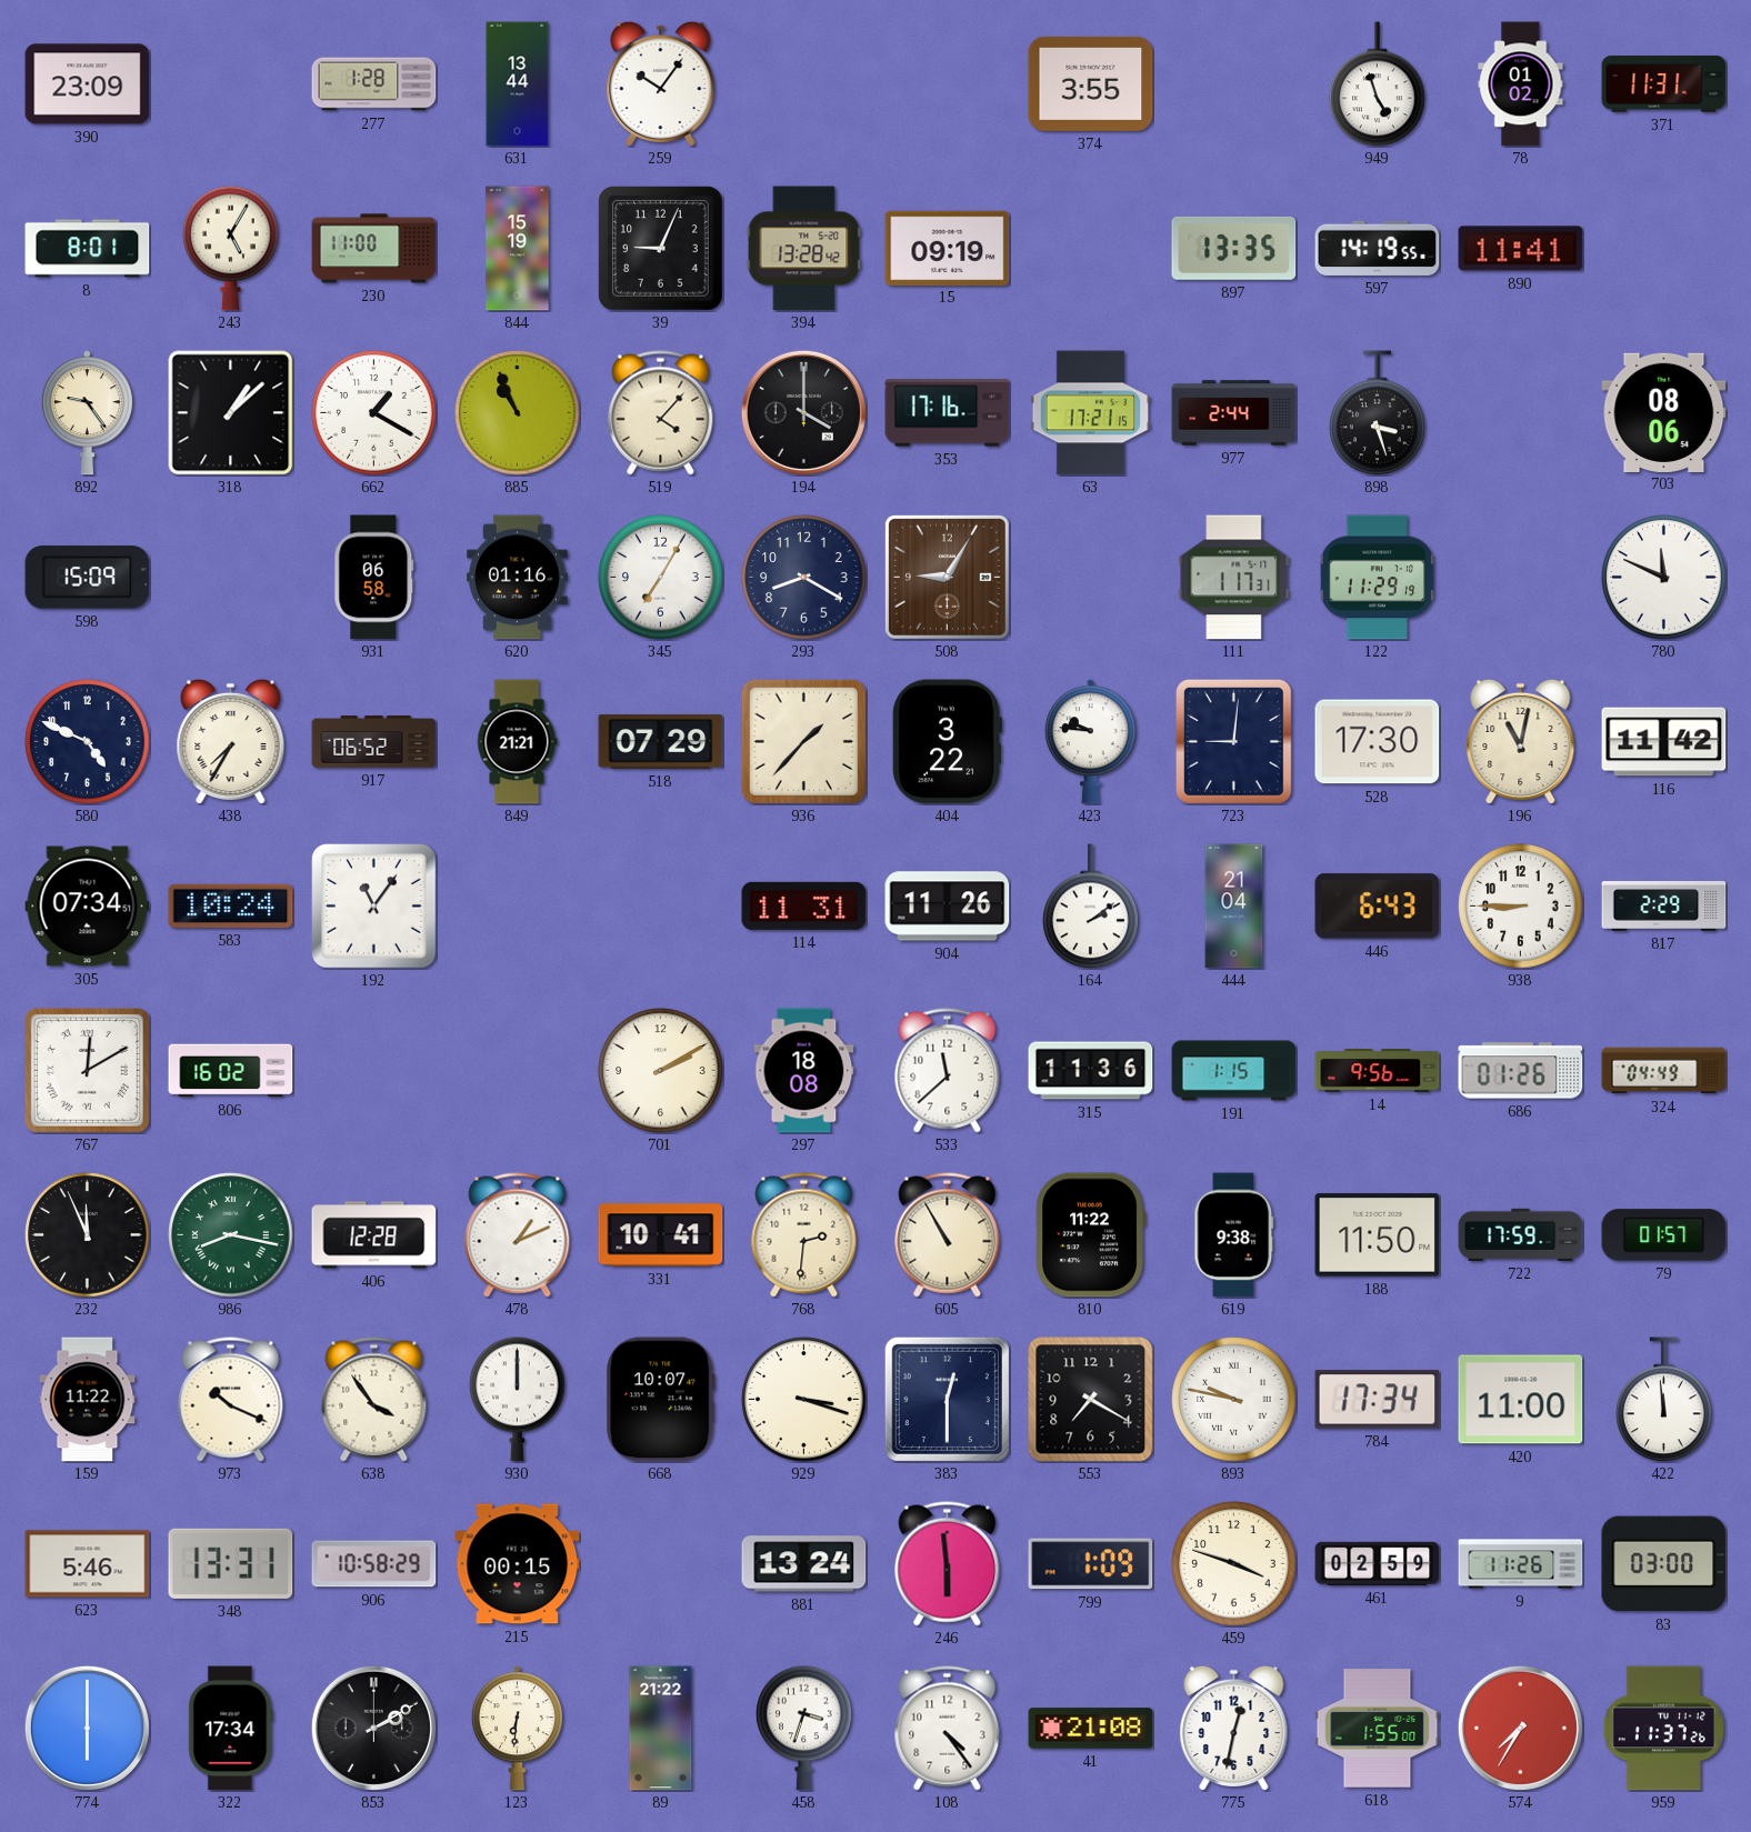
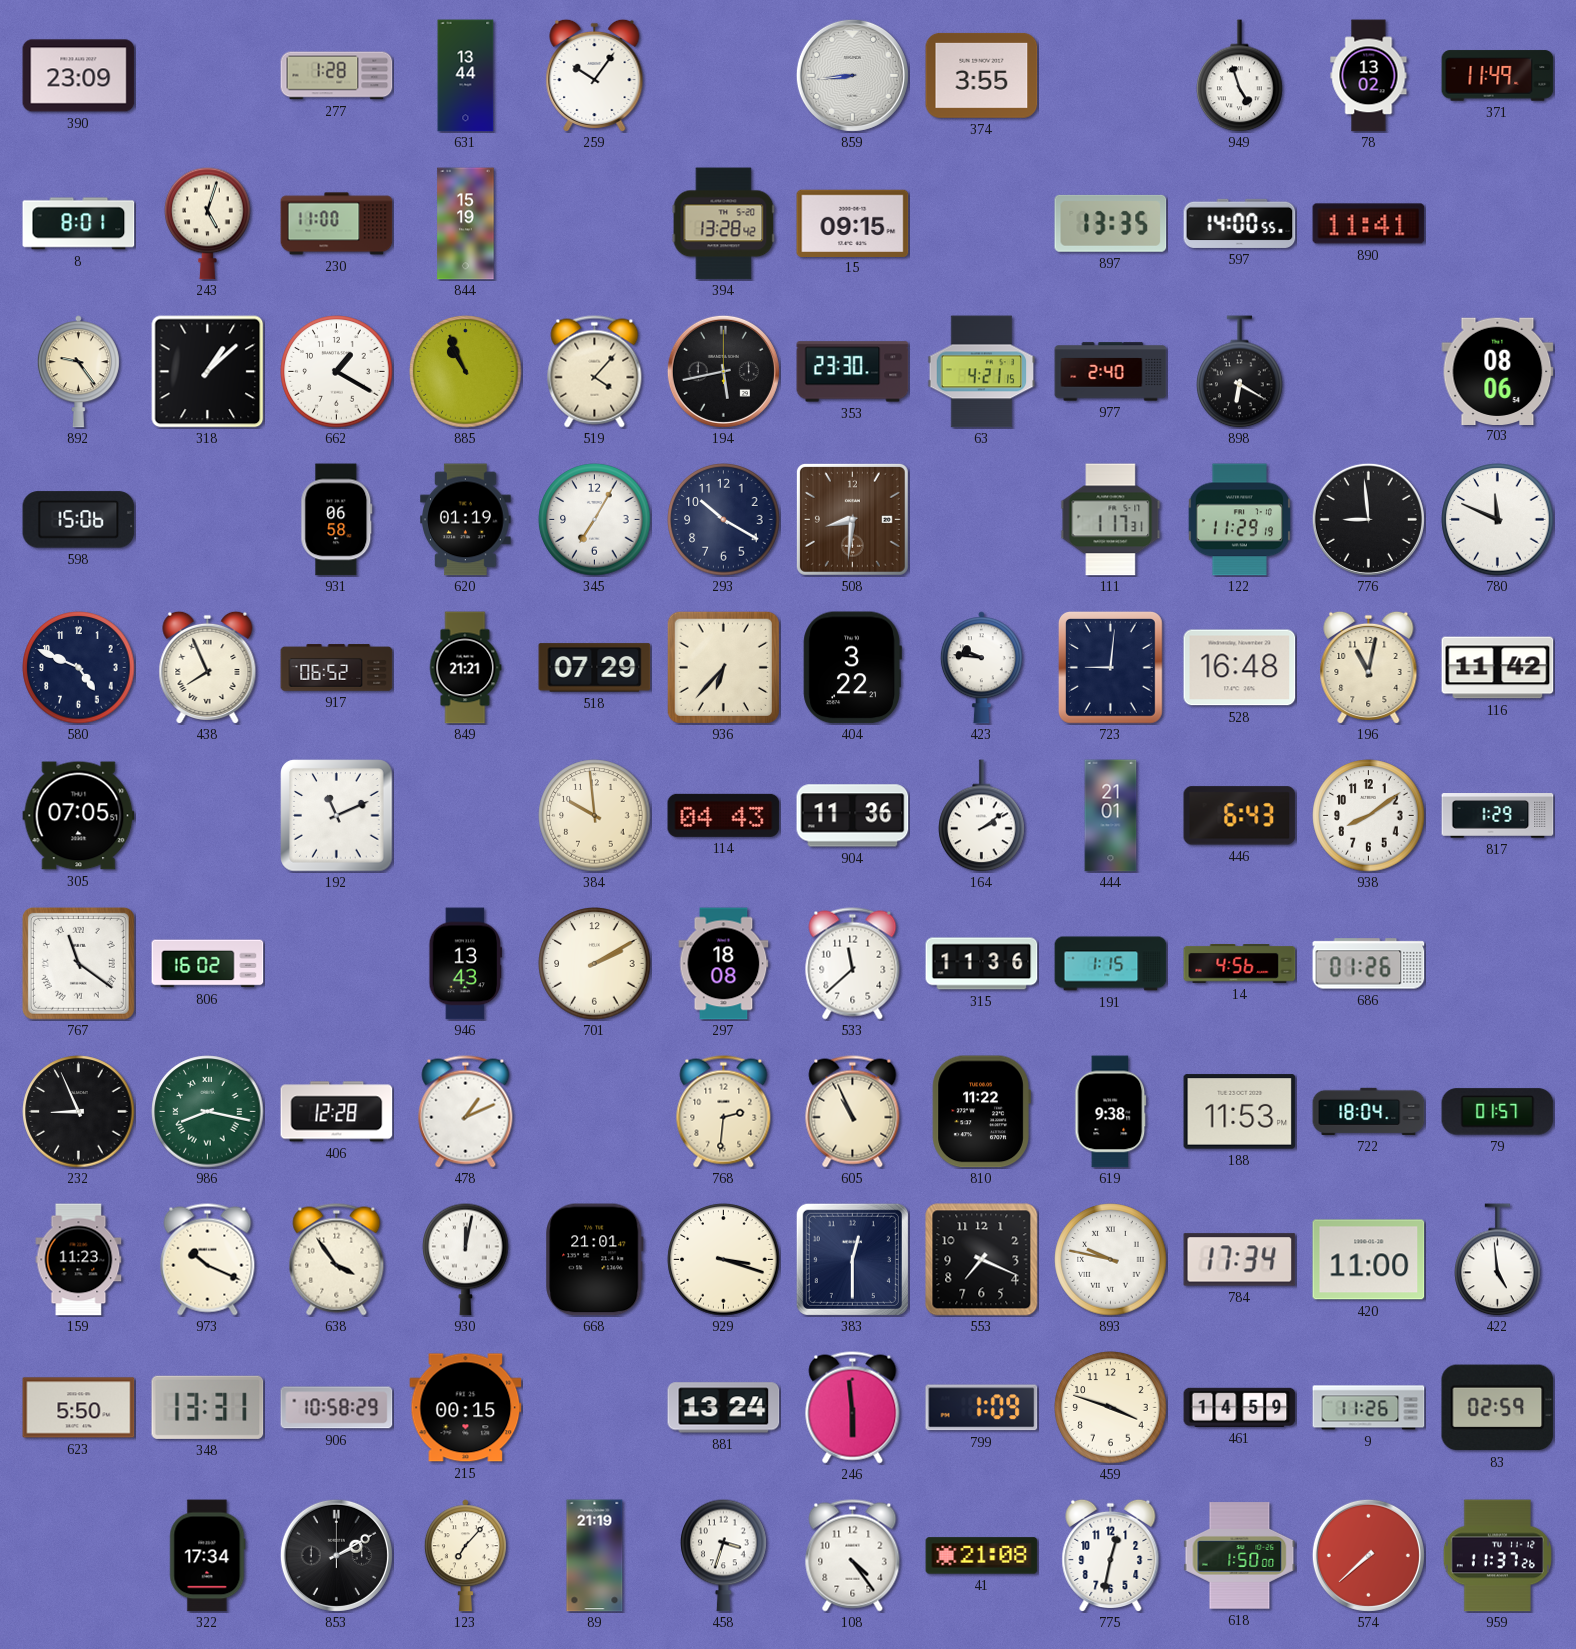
859: none -> 8:44 (852, 75)
78: 01:02 -> 13:02 (1369, 76)
371: 11:31 -> 11:49 (1498, 76)
243: 5:05 -> 5:03 (208, 223)
39: 9:04 -> none (661, 249)
15: 09:19 -> 09:15 (853, 223)
597: 14:19 -> 14:00 (1240, 223)
194: 4:00 -> 5:43 (723, 371)
353: 17:16 -> 23:30 (853, 372)
63: 17:21 -> 4:21 (982, 372)
977: 2:44 -> 2:40 (1111, 372)
898: 3:27 -> 6:20 (1240, 372)
598: 15:09 -> 15:06 (79, 520)
620: 01:16 -> 01:19 (466, 520)
293: 8:20 -> 10:20 (724, 520)
508: 9:05 -> 8:31 (852, 519)
776: none -> 8:59 (1368, 519)
438: 7:35 -> 7:56 (208, 667)
936: 1:37 -> 6:37 (723, 667)
528: 17:30 -> 16:48 (1240, 668)
305: 07:34 -> 07:05 (79, 816)
583: 10:24 -> none (231, 905)
192: 11:06 -> 11:11 (337, 816)
384: none -> 9:59 (595, 816)
114: 11:31 -> 04:43 (724, 815)
904: 11:26 -> 11:36 (853, 816)
444: 21:04 -> 21:01 (1111, 816)
938: 8:45 -> 8:09 (1369, 816)
817: 2:29 -> 1:29 (1498, 816)
767: 12:10 -> 11:21 (78, 963)
946: none -> 13:43 (466, 964)
14: 9:56 -> 4:56 (1240, 964)
324: 04:49 -> none (1664, 1071)
232: 11:56 -> 8:56 (79, 1112)
331: 10:41 -> none (661, 1235)
605: 10:55 -> 10:56 (853, 1112)
188: 11:50 -> 11:53 (1240, 1112)
722: 17:59 -> 18:04 (1369, 1111)
159: 11:22 -> 11:23 (79, 1260)
930: 12:00 -> 12:02 (466, 1259)
668: 10:07 -> 21:01 (595, 1260)
553: 7:20 -> 7:19 (982, 1260)
422: 11:59 -> 4:59 (1498, 1260)
623: 5:46 -> 5:50 (79, 1408)
461: 02:59 -> 14:59 (1240, 1407)
83: 03:00 -> 02:59 (1498, 1408)
774: 6:00 -> none (87, 1728)
123: 6:31 -> 7:07 (465, 1556)
89: 21:22 -> 21:19 (595, 1556)
618: 1:55 -> 1:50 (1240, 1556)
574: 7:35 -> 7:38 (1368, 1555)
